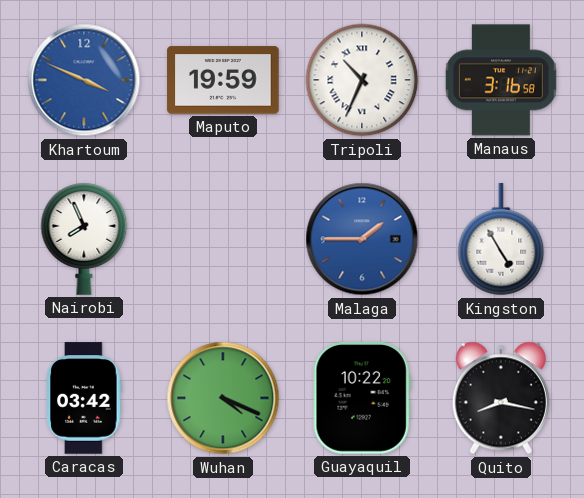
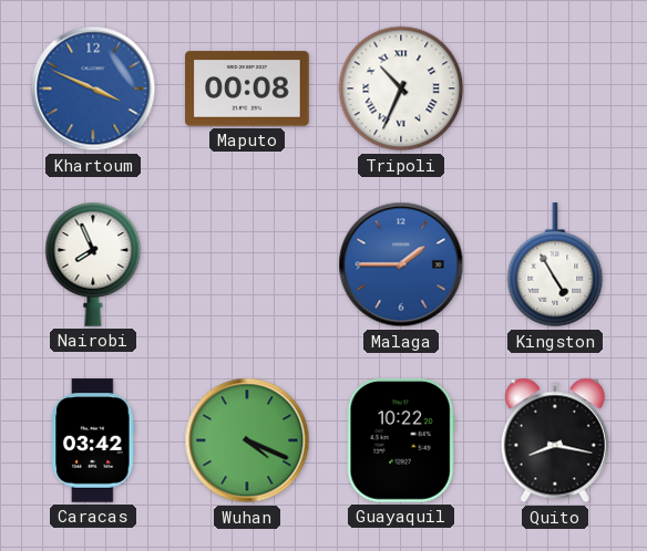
Maputo: 19:59 -> 00:08 (247, 89)
Manaus: 3:16 -> none (501, 80)
